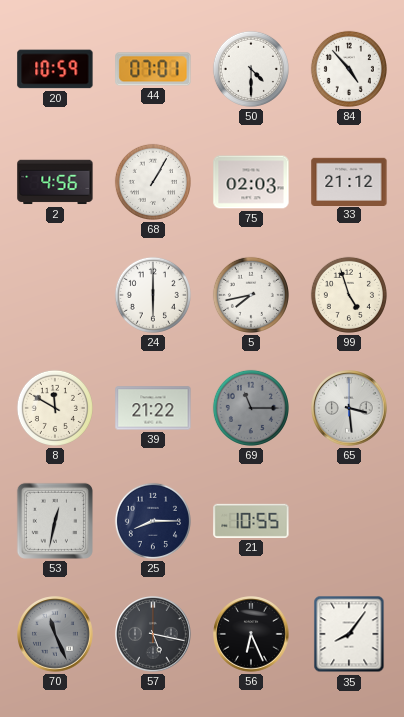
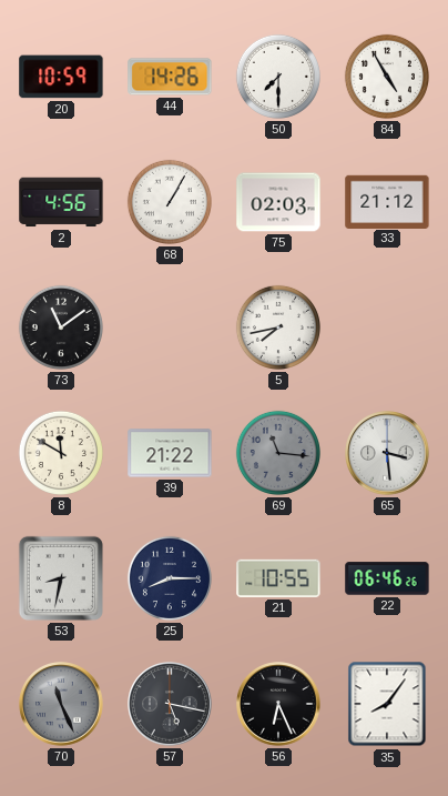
44: 07:01 -> 14:26 (170, 77)
50: 4:30 -> 7:30 (278, 77)
84: 4:53 -> 4:55 (387, 77)
73: none -> 11:09 (61, 328)
24: 6:00 -> none (153, 295)
99: 4:57 -> none (349, 295)
69: 11:15 -> 11:16 (278, 453)
53: 12:32 -> 8:32 (61, 578)
22: none -> 06:46 (387, 578)
